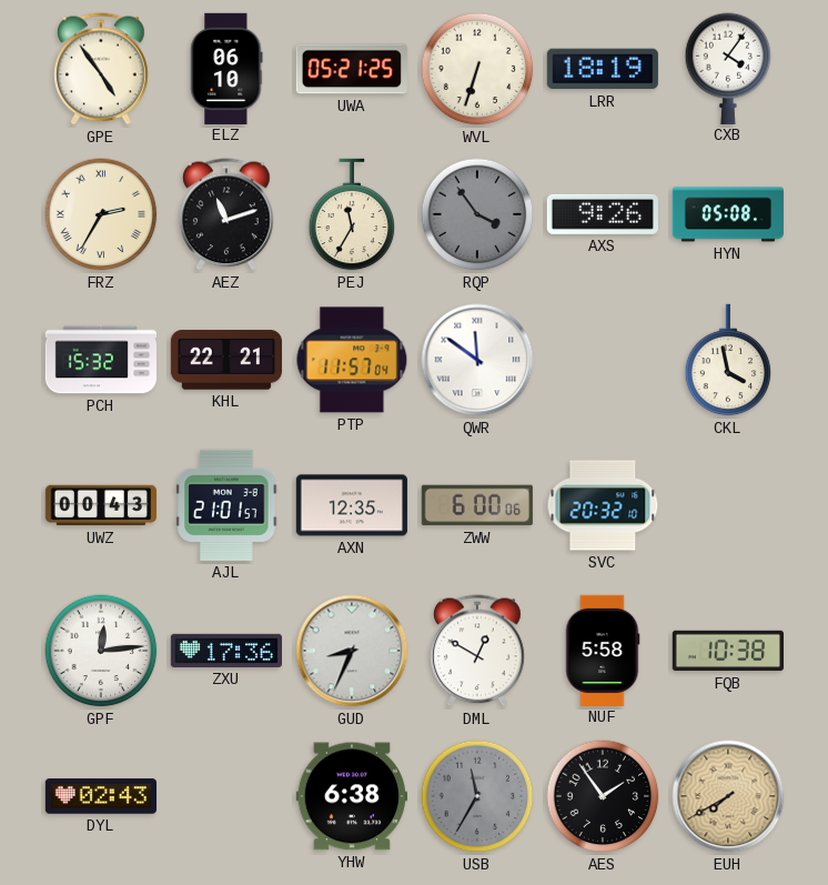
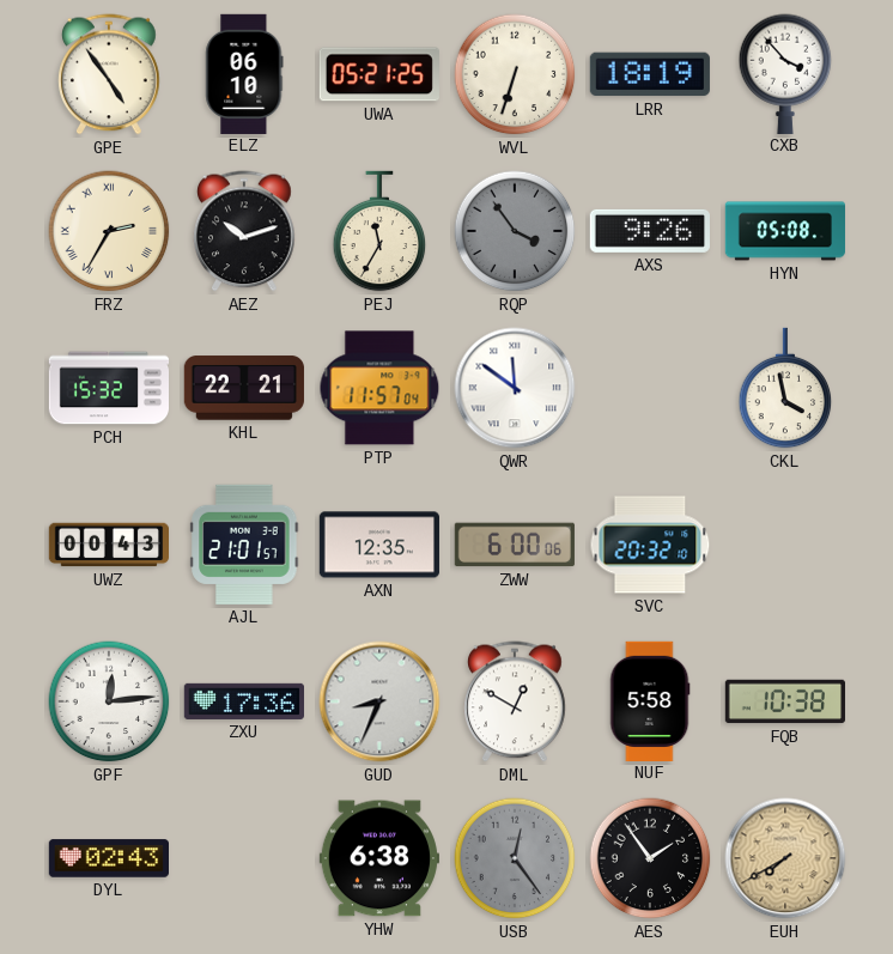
CXB: 4:06 -> 3:53 (785, 73)
AEZ: 11:12 -> 10:12 (244, 231)
USB: 11:35 -> 12:24 (515, 858)
